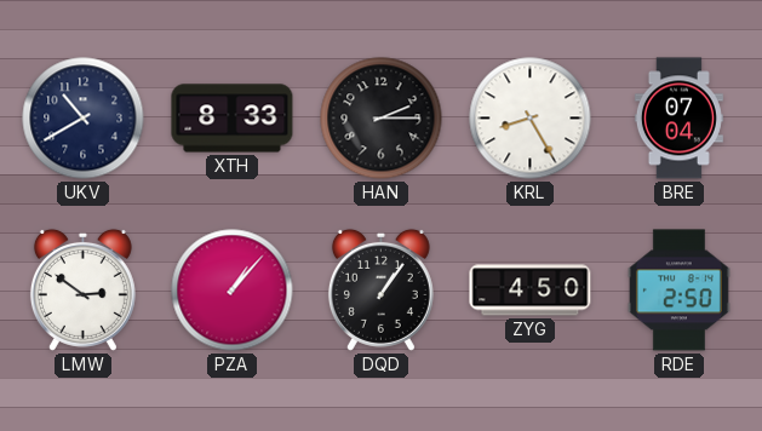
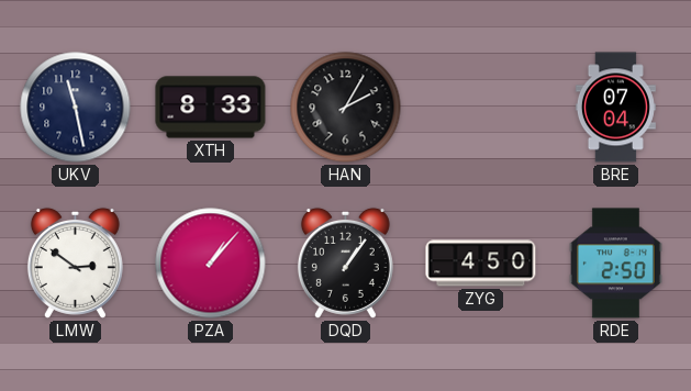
UKV: 10:40 -> 11:28 (76, 108)
HAN: 2:15 -> 2:05 (346, 108)
KRL: 8:25 -> none (531, 119)
